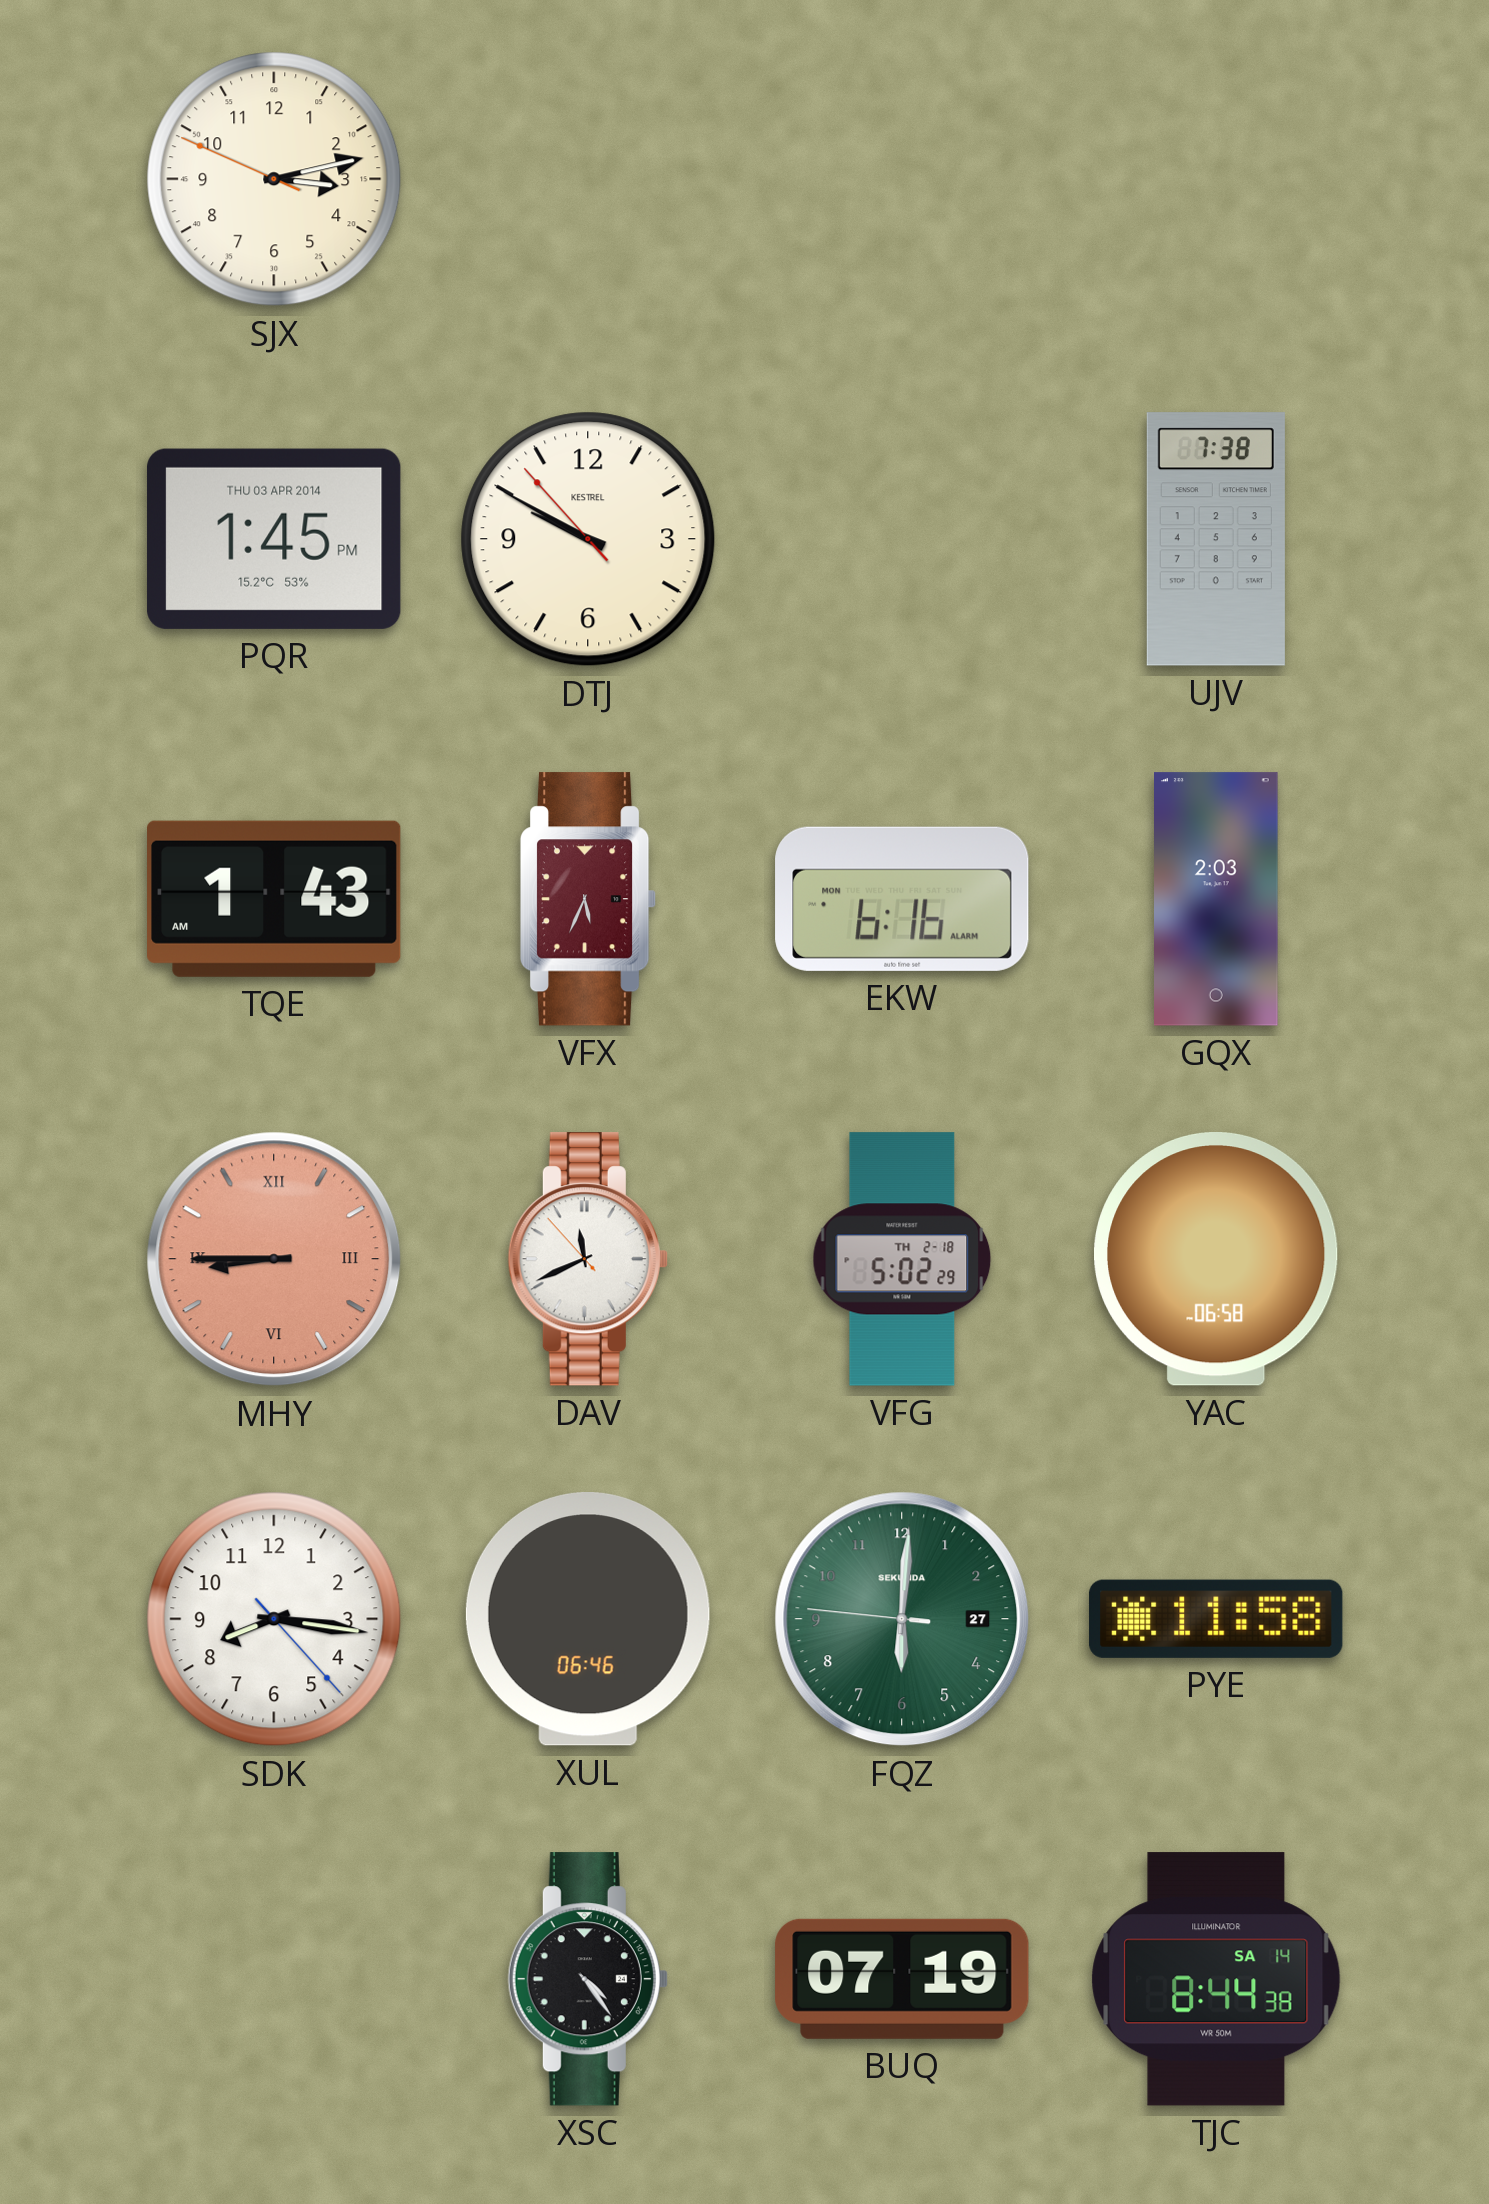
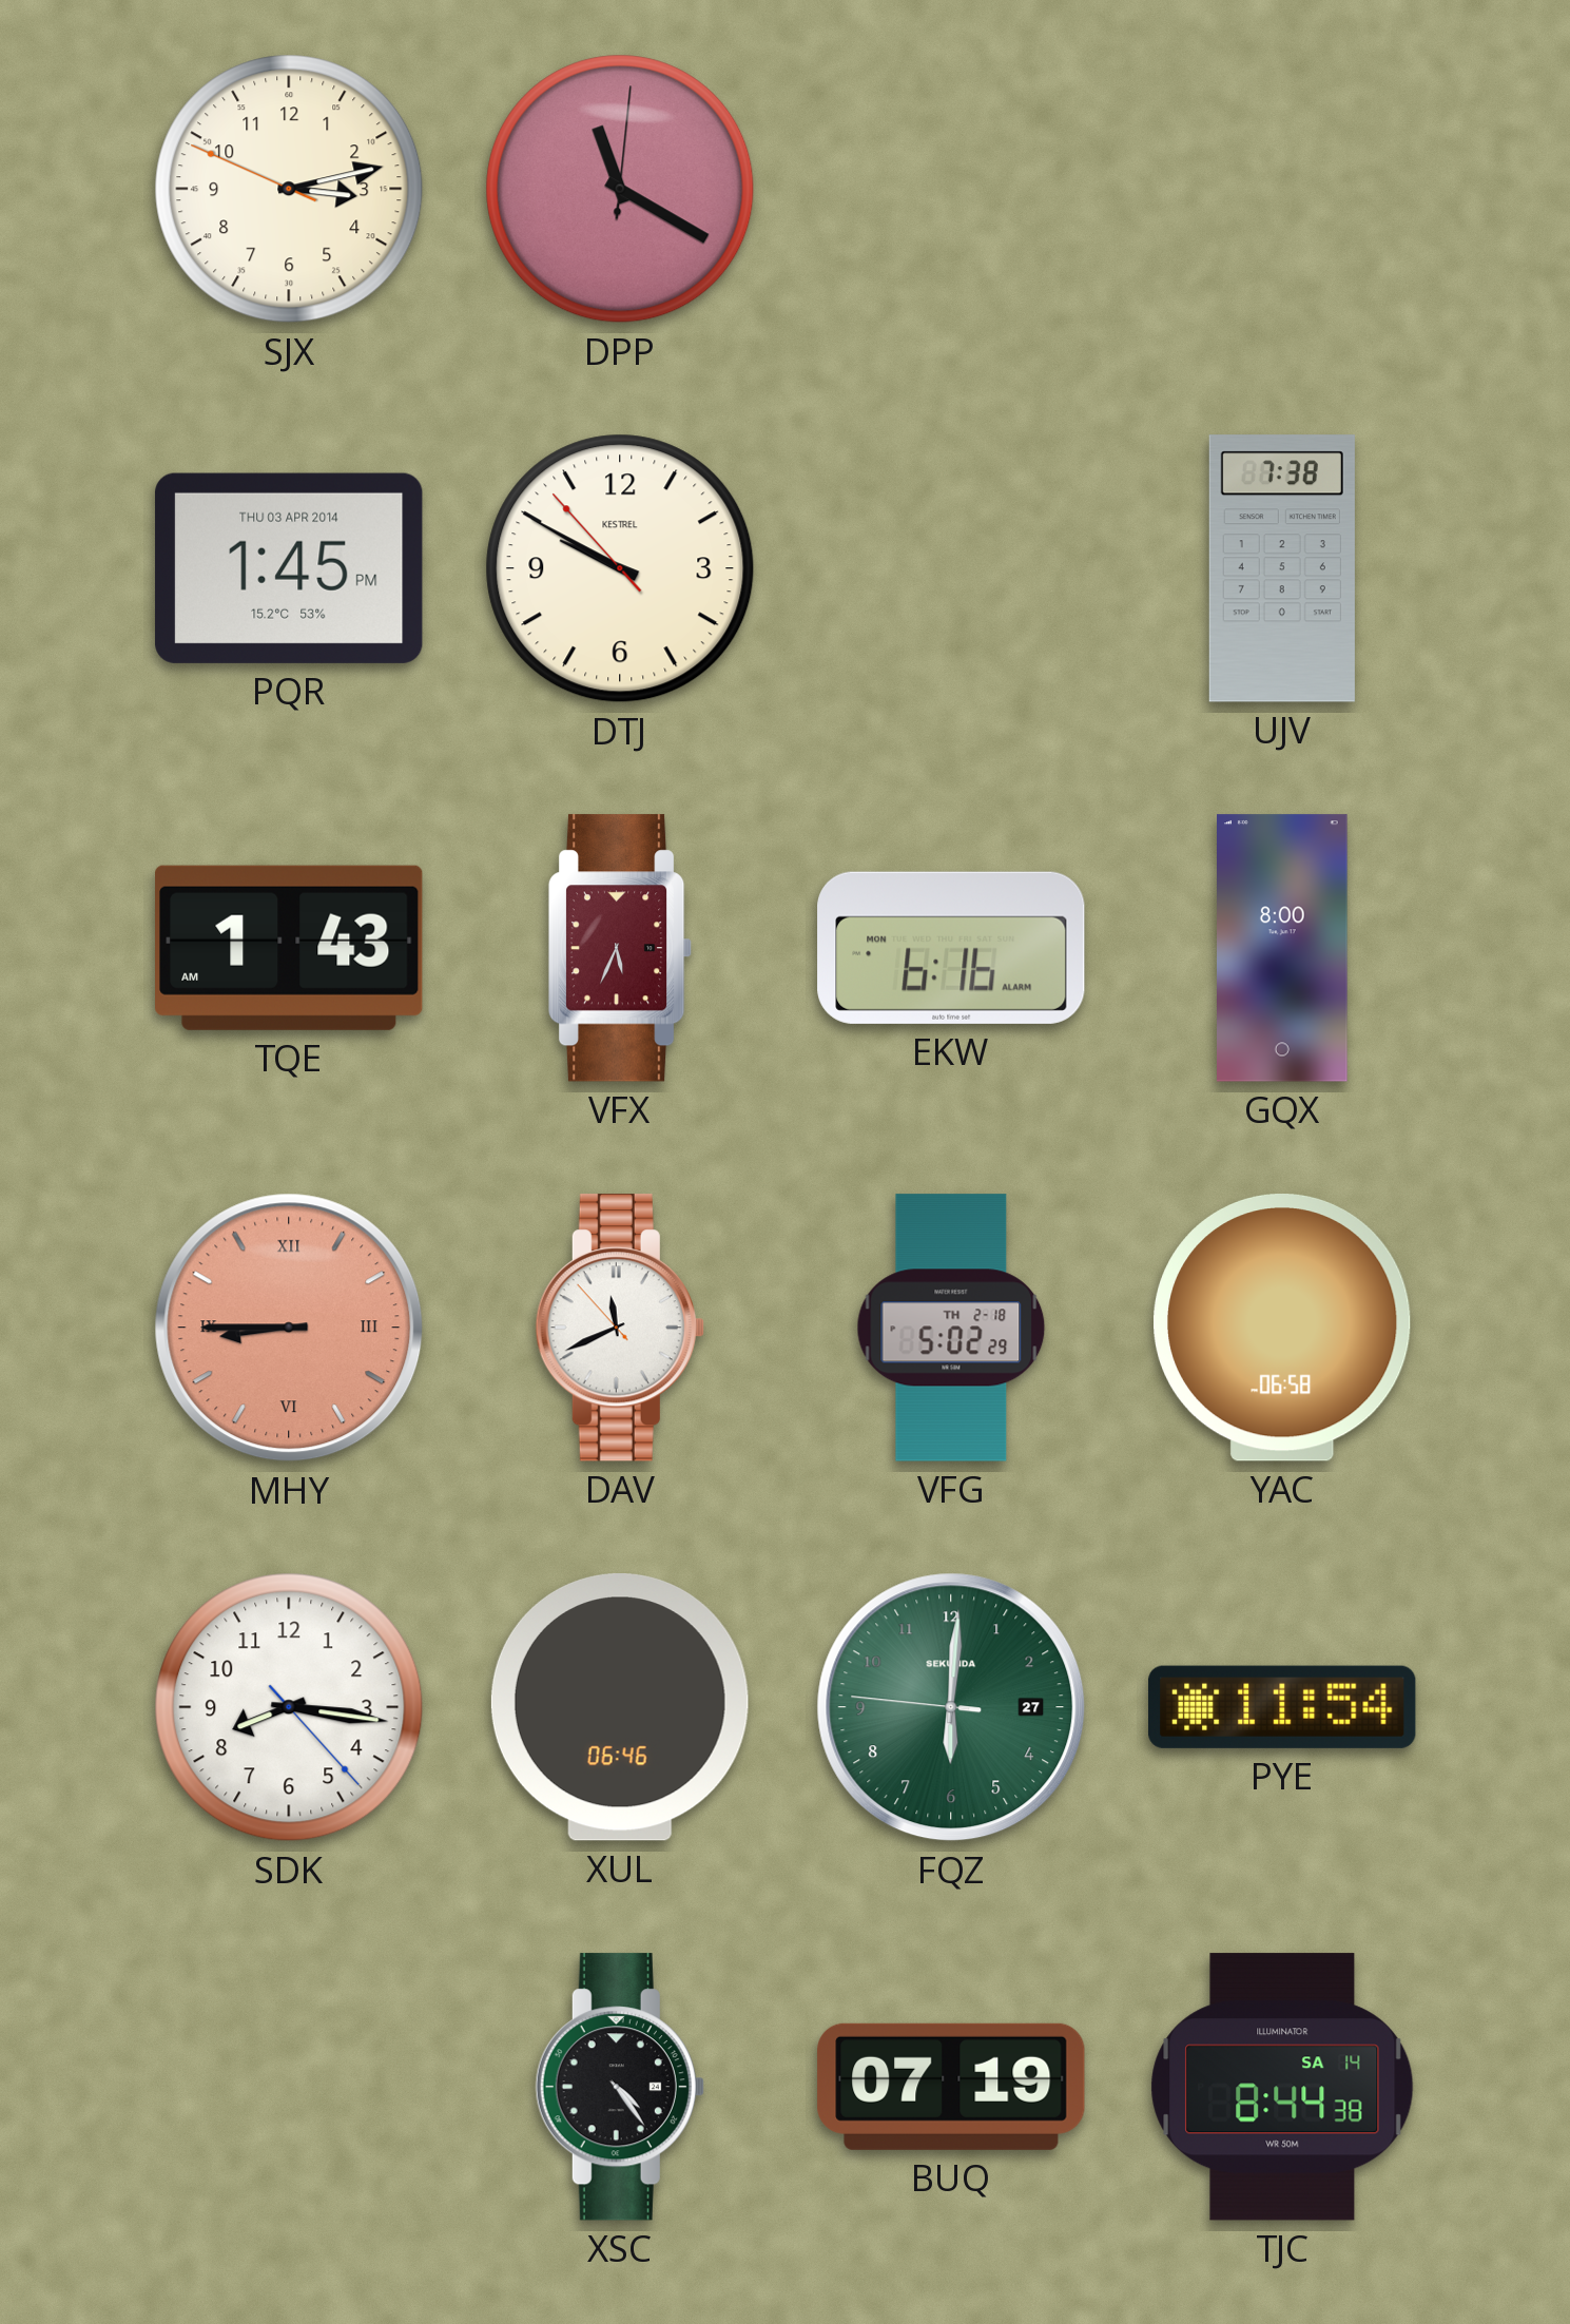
DPP: none -> 11:20 (620, 189)
GQX: 2:03 -> 8:00 (1283, 948)
PYE: 11:58 -> 11:54 (1282, 1707)
